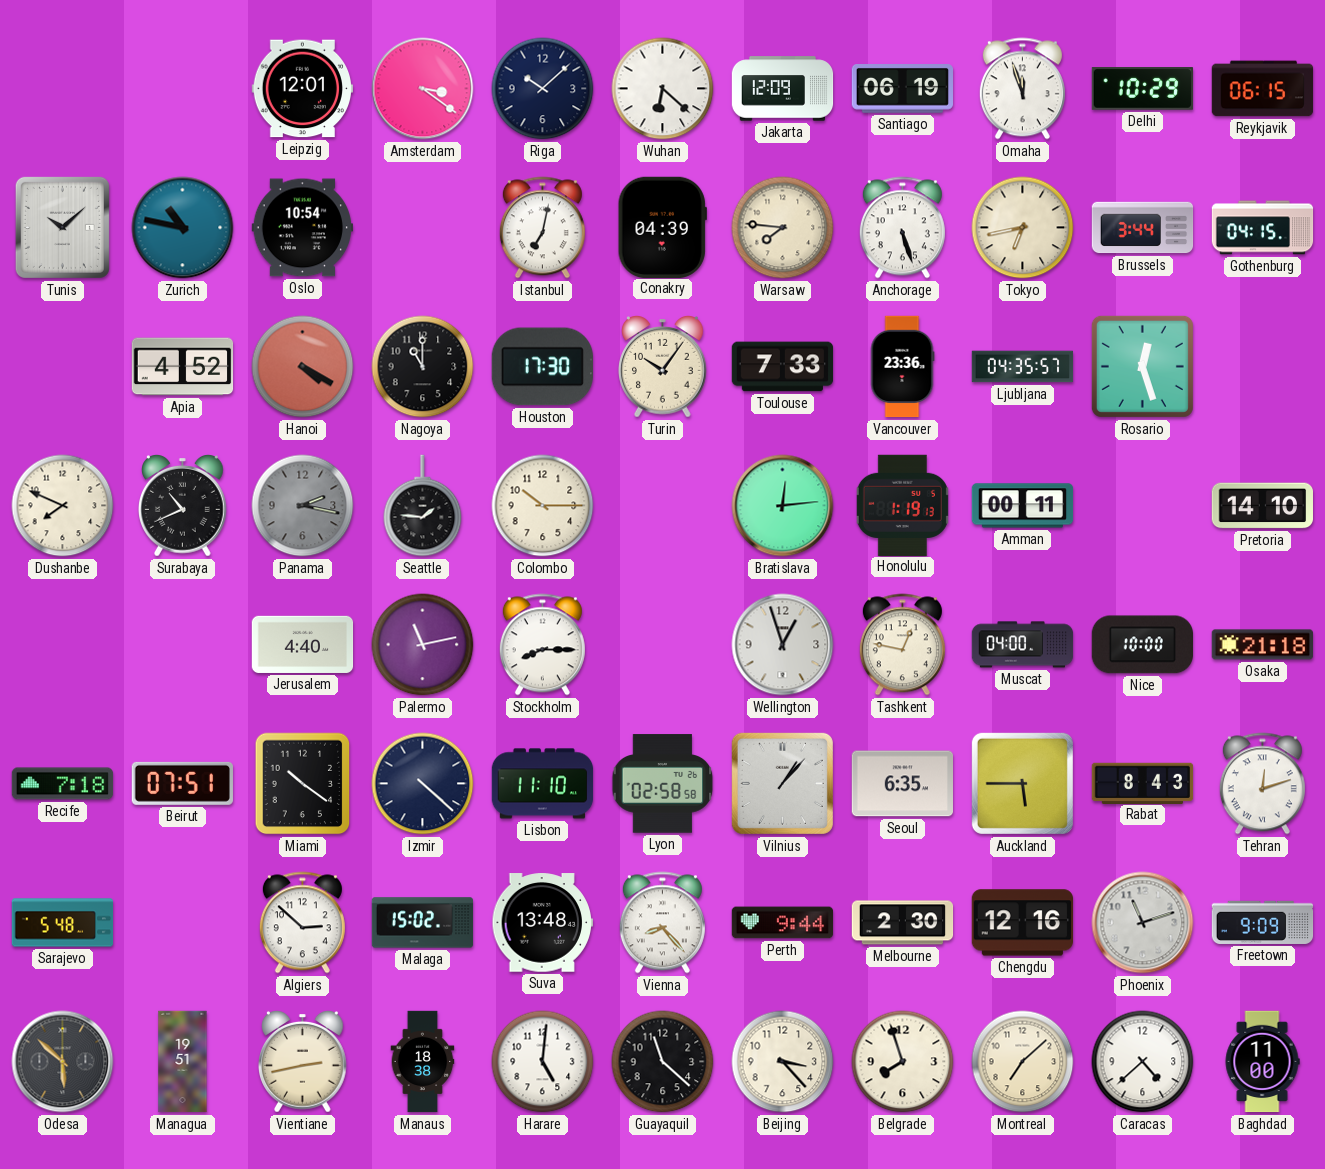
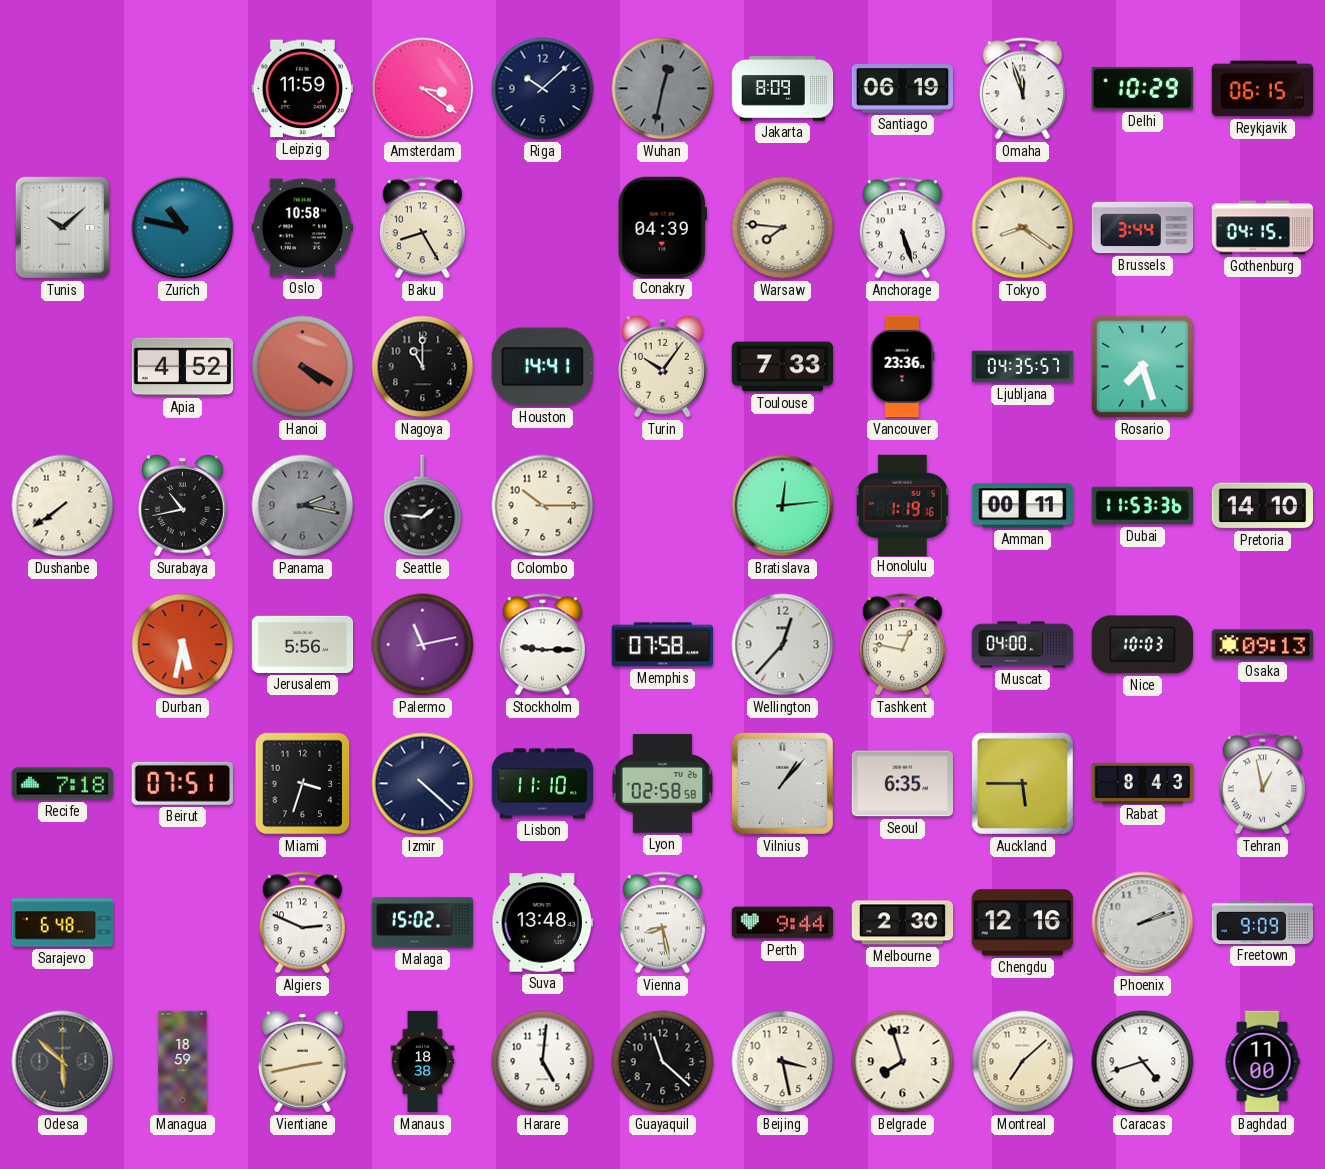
Leipzig: 12:01 -> 11:59 (302, 89)
Wuhan: 6:22 -> 12:32 (663, 89)
Wuhan dial: white -> grey (663, 89)
Jakarta: 12:09 -> 8:09 (783, 89)
Oslo: 10:54 -> 10:58 (302, 228)
Baku: none -> 8:25 (422, 228)
Istanbul: 7:02 -> none (542, 228)
Tokyo: 6:43 -> 8:21 (1023, 228)
Houston: 17:30 -> 14:41 (542, 367)
Rosario: 12:27 -> 7:27 (1142, 366)
Dushanbe: 7:49 -> 7:39 (63, 506)
Surabaya: 10:41 -> 10:43 (183, 506)
Honolulu: 1:19:13 -> 1:19:16 (902, 505)
Dubai: none -> 11:53 (1142, 506)
Durban: none -> 5:32 (183, 645)
Jerusalem: 4:40 -> 5:56 (303, 644)
Stockholm: 8:15 -> 9:15 (542, 645)
Memphis: none -> 07:58 (662, 645)
Wellington: 12:57 -> 12:37 (783, 645)
Nice: 10:00 -> 10:03 (1142, 645)
Osaka: 21:18 -> 09:13 (1262, 645)
Miami: 10:21 -> 3:33 (303, 784)
Tehran: 12:12 -> 12:58 (1262, 784)
Sarajevo: 5:48 -> 6:48 (63, 923)
Algiers: 2:52 -> 2:49 (302, 923)
Vienna: 8:23 -> 8:28 (662, 923)
Phoenix: 11:12 -> 2:12 (1143, 923)
Managua: 19:51 -> 18:59 (183, 1062)
Beijing: 3:23 -> 3:28 (783, 1062)
Caracas: 4:38 -> 4:42 (1143, 1062)
